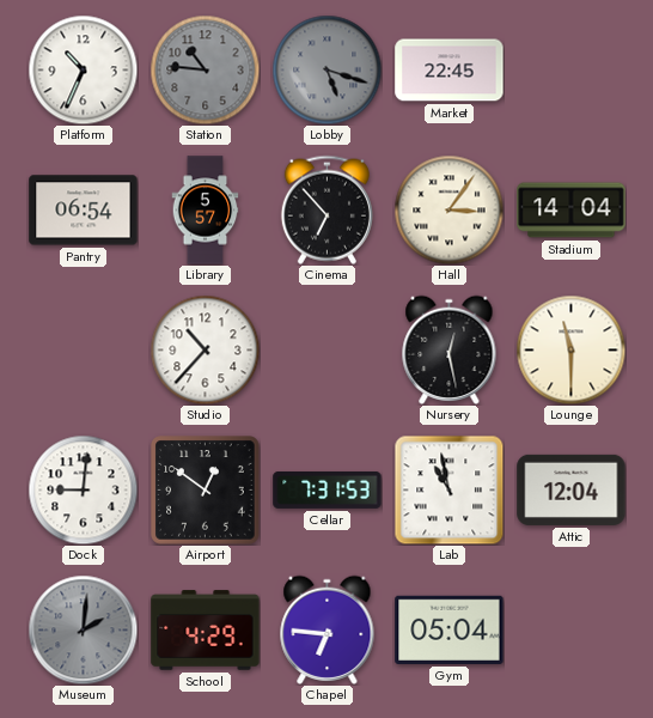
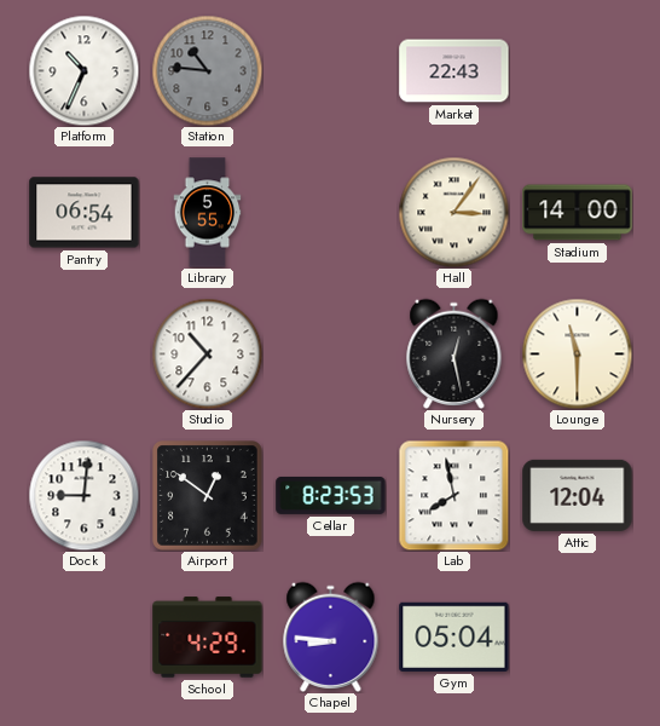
Lobby: 5:18 -> none (326, 69)
Market: 22:45 -> 22:43 (455, 71)
Library: 5:57 -> 5:55 (208, 213)
Cinema: 6:53 -> none (326, 209)
Stadium: 14:04 -> 14:00 (578, 213)
Cellar: 7:31 -> 8:23 (331, 495)
Lab: 10:58 -> 7:58 (453, 495)
Museum: 2:01 -> none (83, 629)
Chapel: 6:46 -> 8:46 (331, 636)
